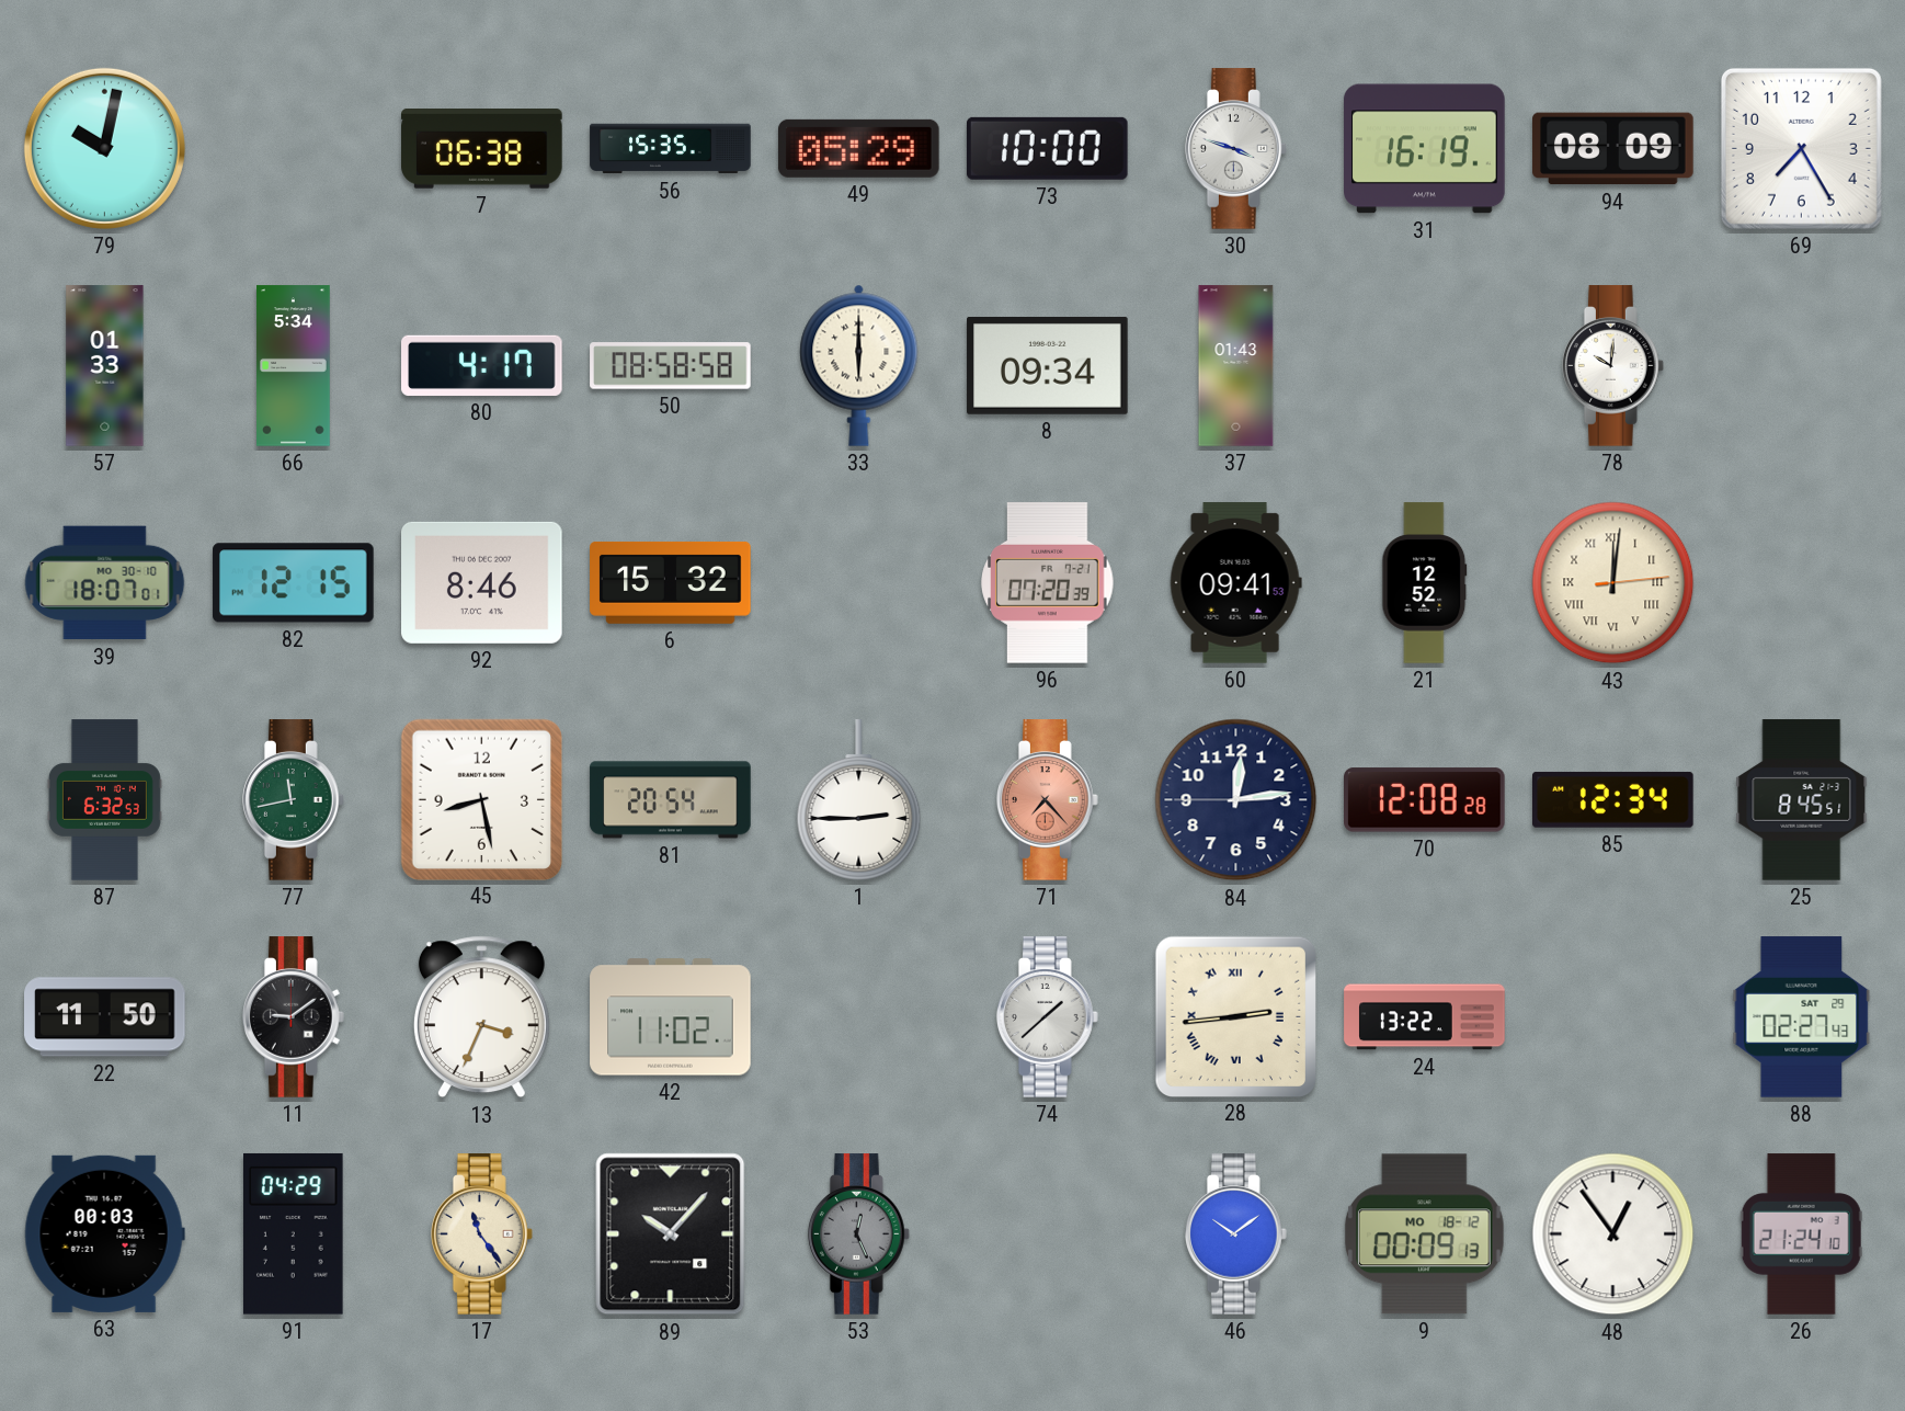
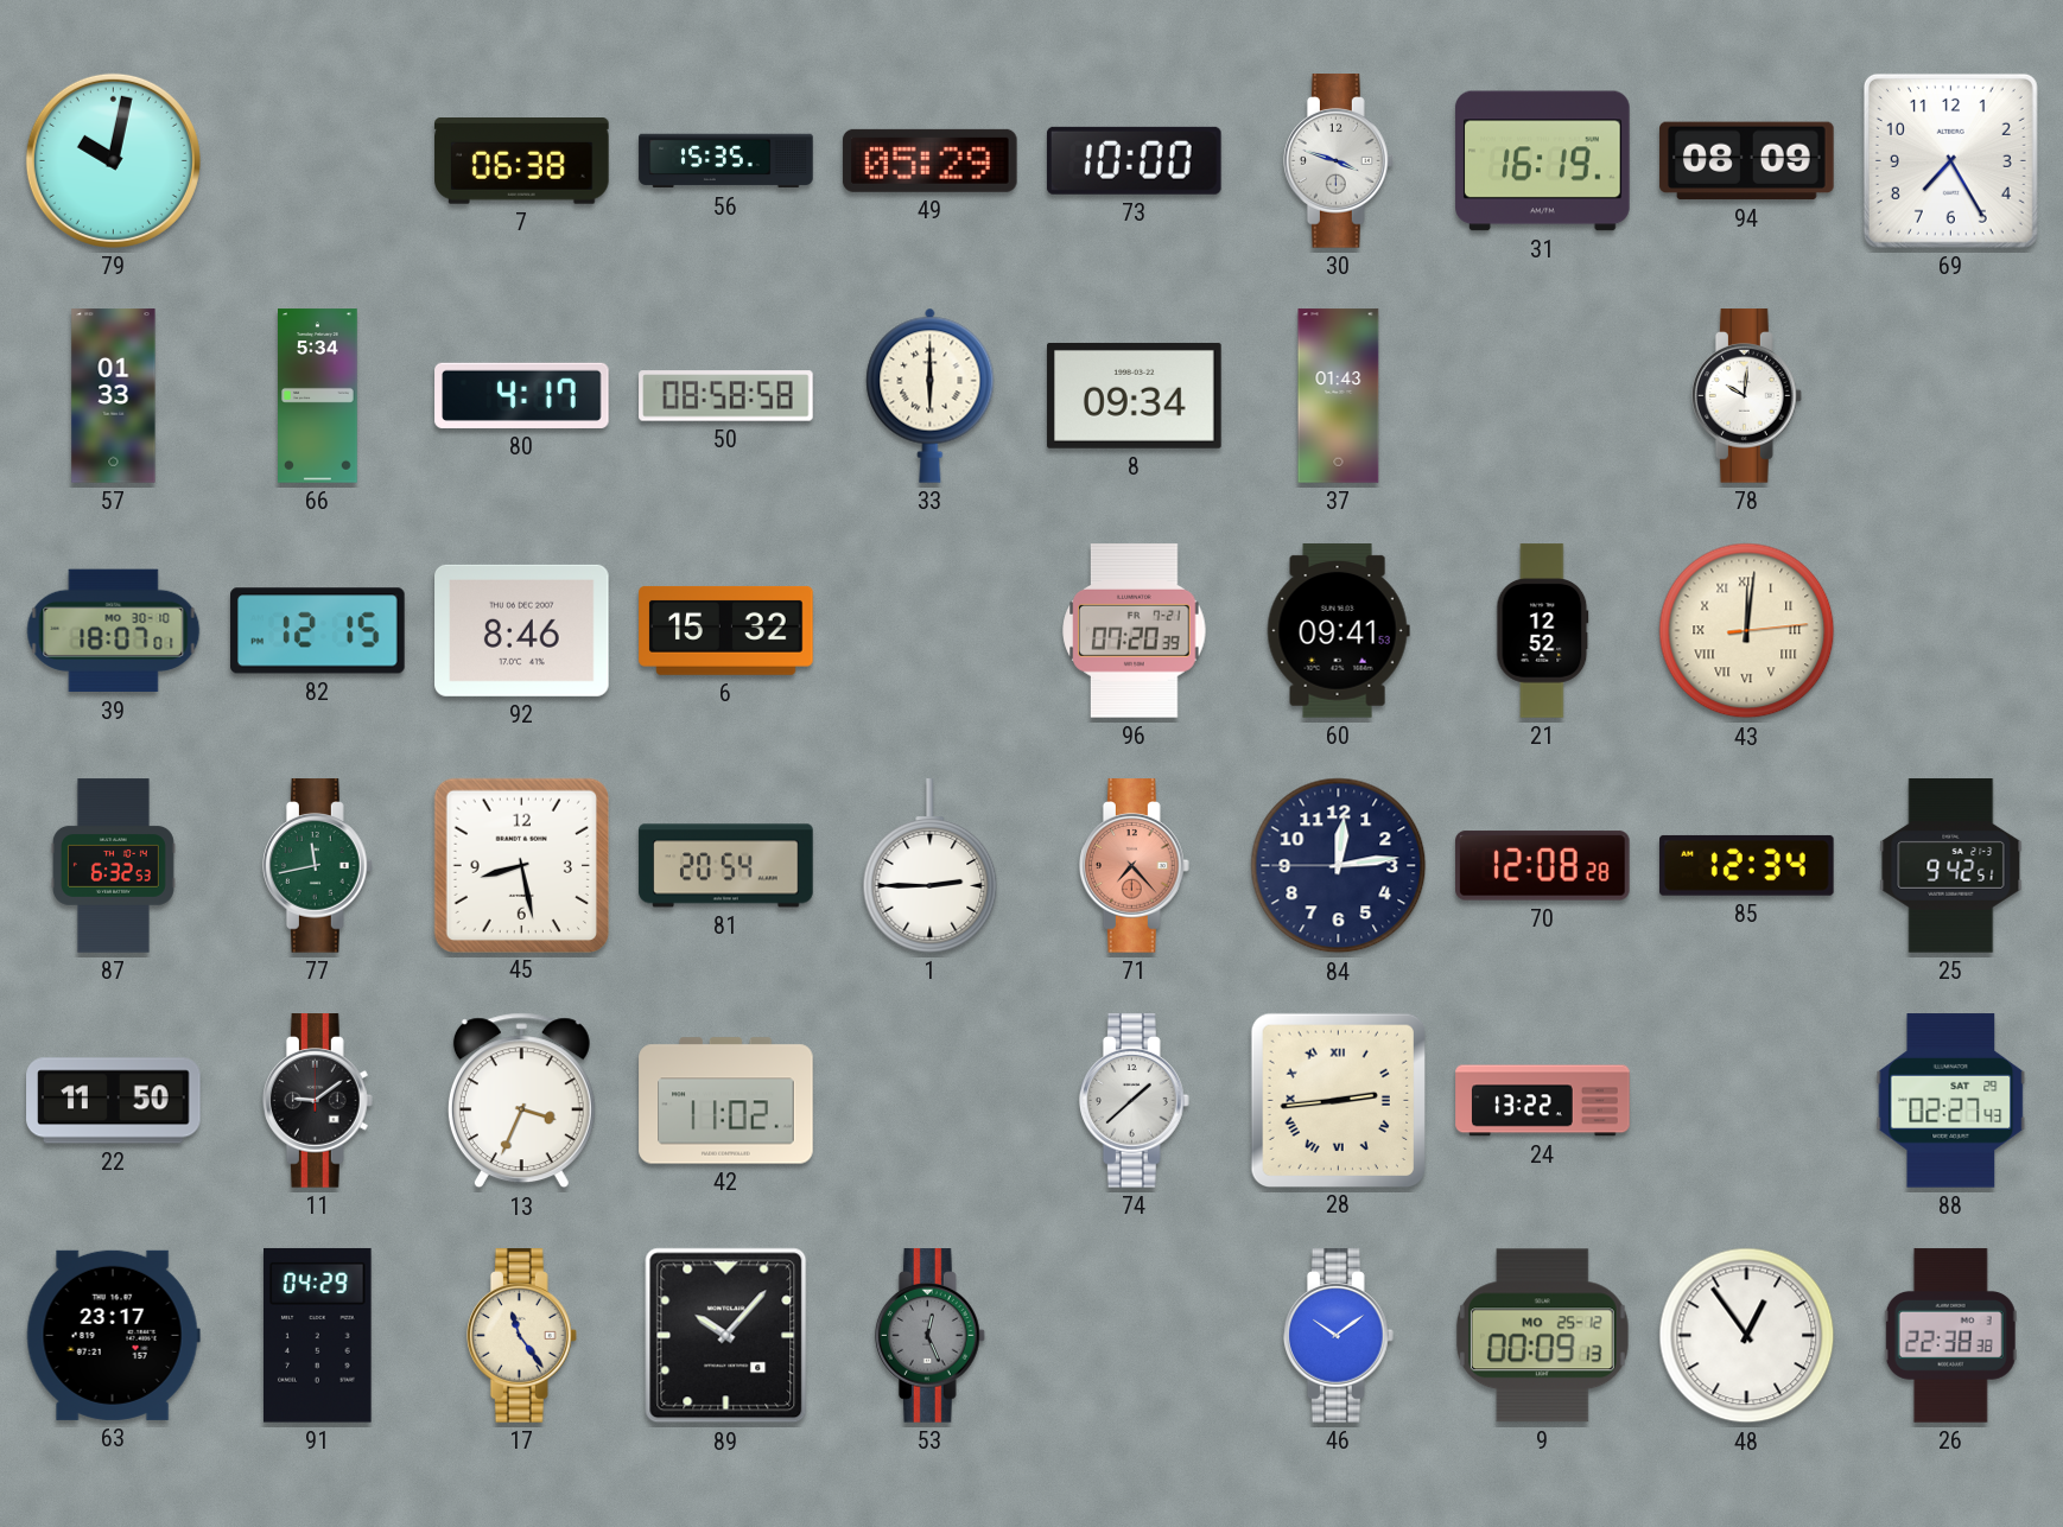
25: 8:45 -> 9:42 (1951, 866)
63: 00:03 -> 23:17 (113, 1335)
9 date: MO 18-12 -> MO 25-12 (1542, 1336)
26: 21:24 -> 22:38 (1950, 1336)
